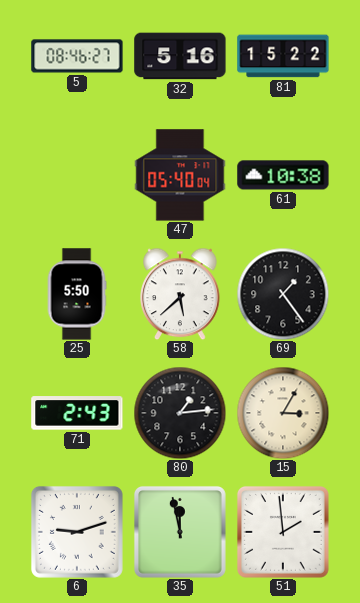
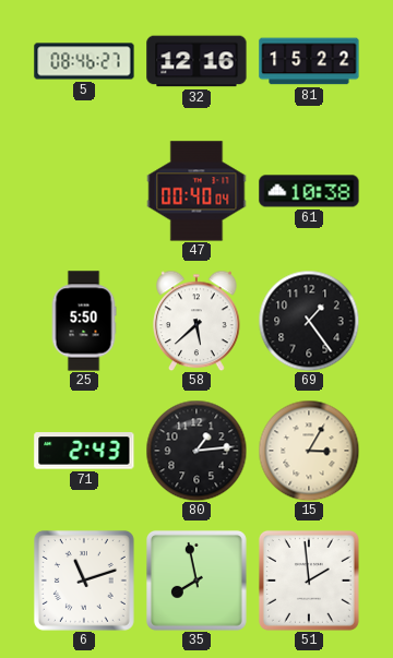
32: 5:16 -> 12:16 (196, 61)
47: 05:40 -> 00:40 (196, 191)
6: 9:12 -> 11:12 (84, 581)
35: 11:58 -> 7:58 (196, 581)
